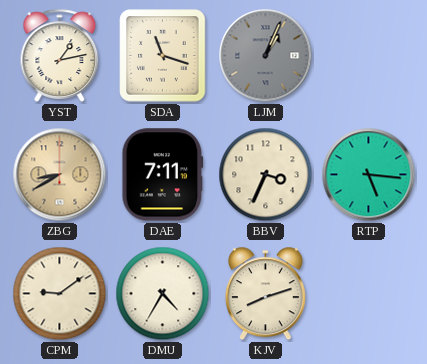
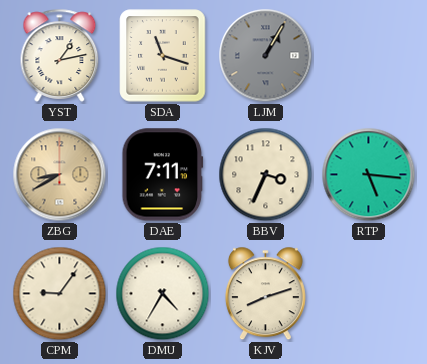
LJM: 1:04 -> 1:05 (266, 56)
CPM: 9:09 -> 9:06 (60, 294)
